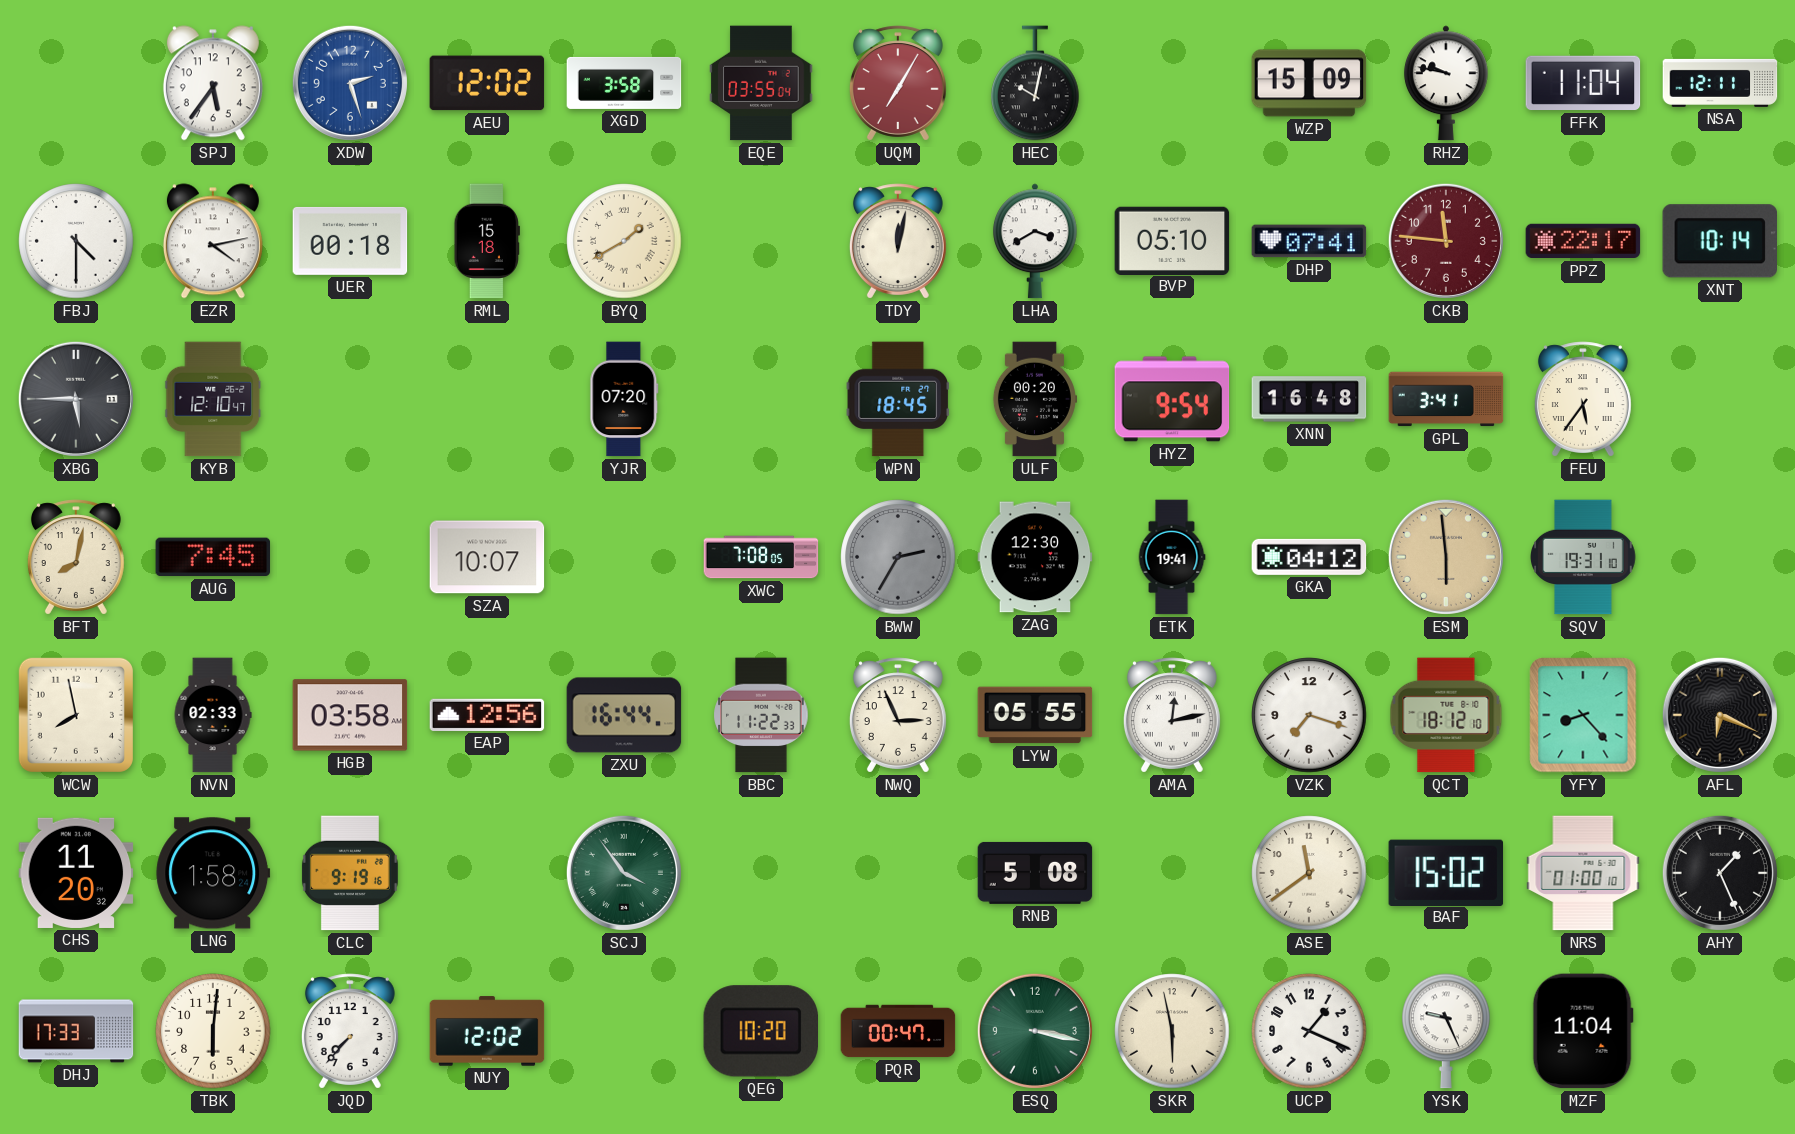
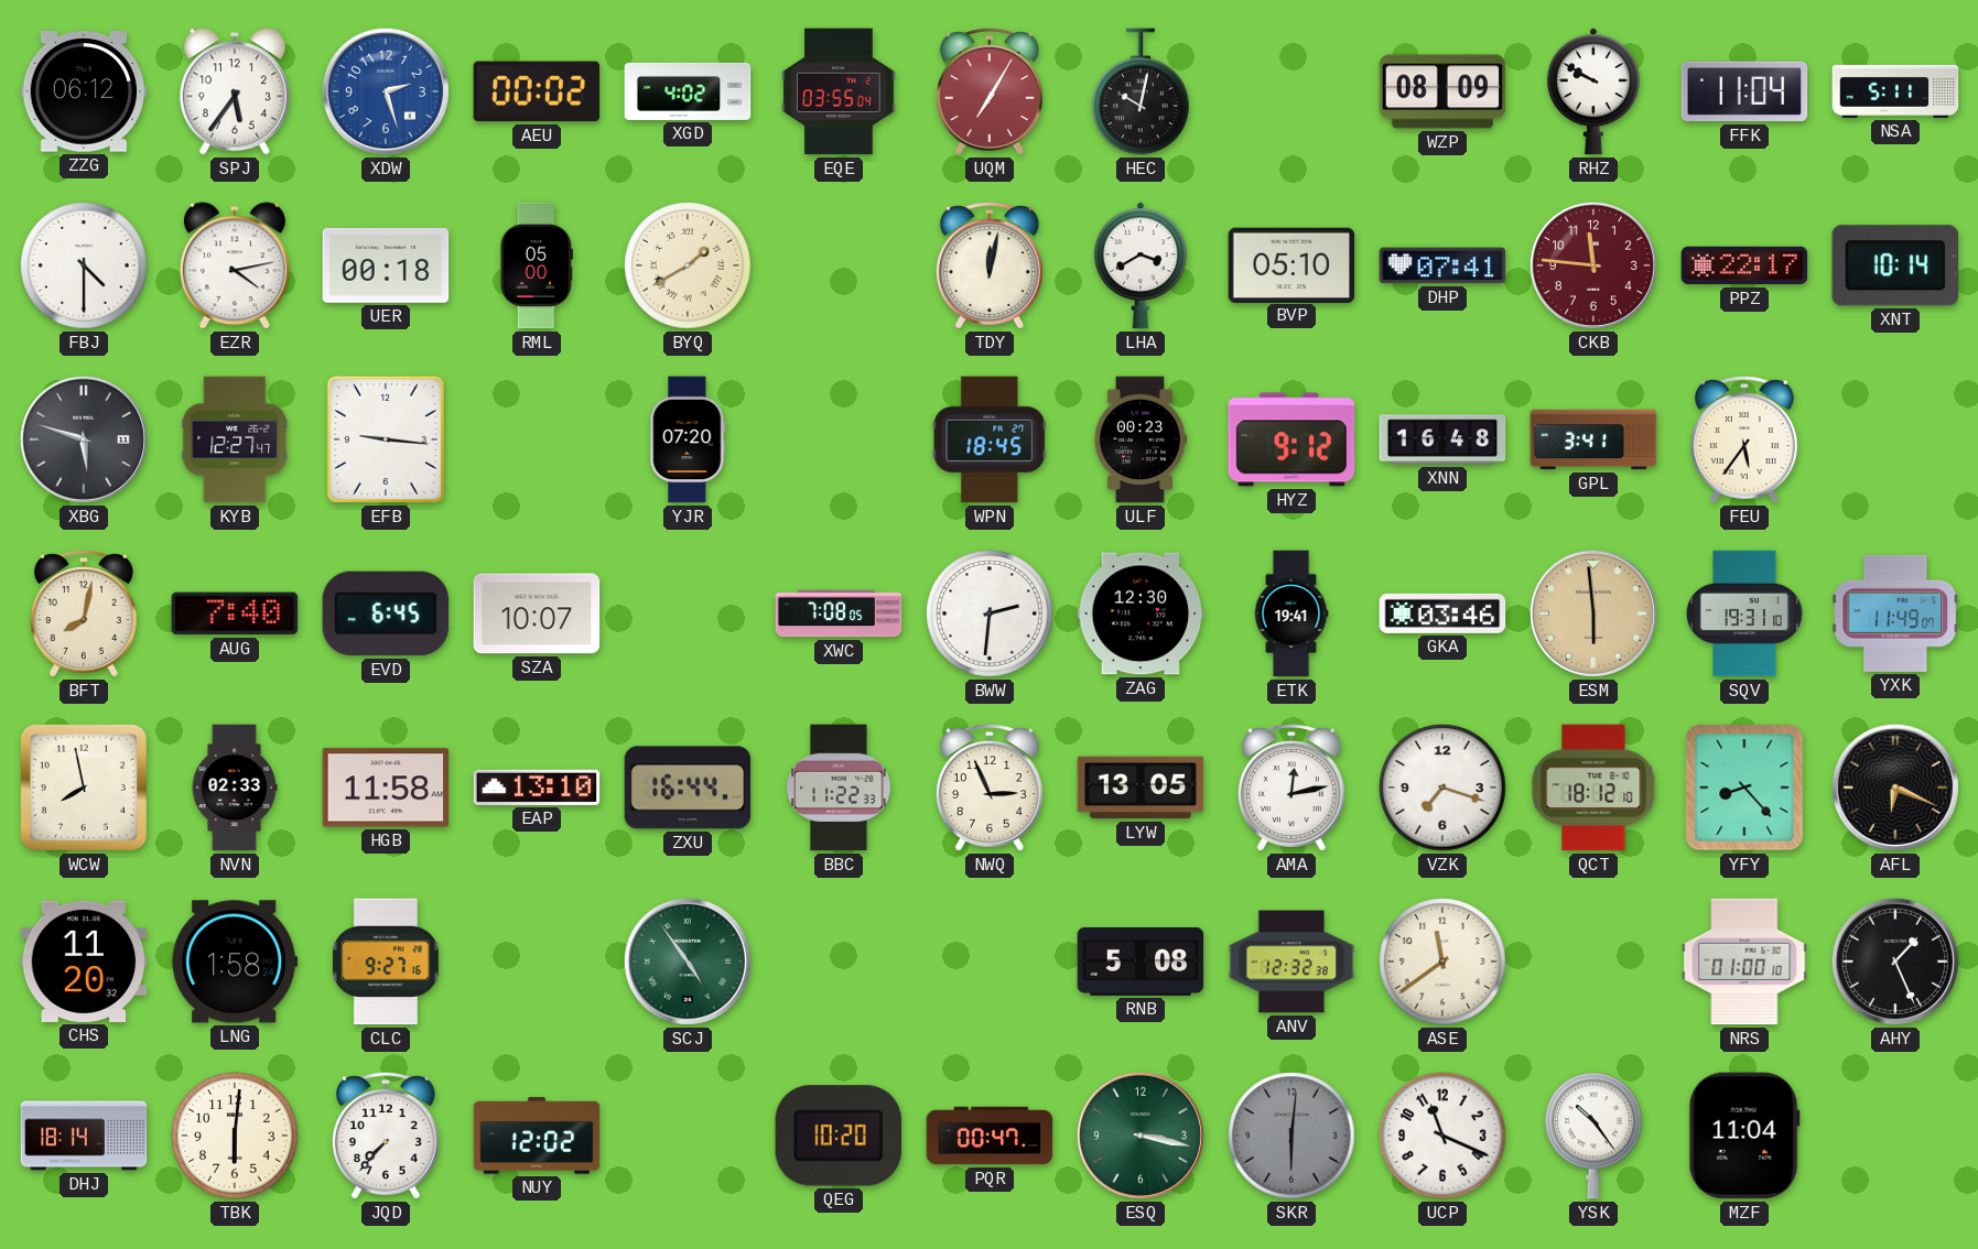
ZZG: none -> 06:12 (84, 91)
AEU: 12:02 -> 00:02 (537, 91)
XGD: 3:58 -> 4:02 (688, 91)
WZP: 15:09 -> 08:09 (1442, 91)
RHZ: 9:47 -> 9:50 (1593, 91)
NSA: 12:11 -> 5:11 (1895, 91)
RML: 15:18 -> 05:00 (537, 265)
XBG: 5:45 -> 5:48 (84, 439)
KYB: 12:10 -> 12:27 (235, 439)
EFB: none -> 9:16 (386, 439)
ULF: 00:20 -> 00:23 (1139, 439)
HYZ: 9:54 -> 9:12 (1291, 439)
AUG: 7:45 -> 7:40 (235, 613)
EVD: none -> 6:45 (386, 613)
BWW: 2:35 -> 2:31 (990, 613)
BWW dial: grey -> white (990, 613)
GKA: 04:12 -> 03:46 (1442, 613)
YXK: none -> 11:49 (1895, 613)
HGB: 03:58 -> 11:58 (386, 788)
EAP: 12:56 -> 13:10 (537, 788)
LYW: 05:55 -> 13:05 (1141, 788)
CLC: 9:19 -> 9:27 (386, 962)
SCJ: 3:54 -> 4:54 (688, 962)
ANV: none -> 12:32 (1291, 962)
BAF: 15:02 -> none (1446, 872)
DHJ: 17:33 -> 18:14 (84, 1136)
SKR: 5:58 -> 6:01 (1291, 1136)
SKR dial: cream -> grey (1291, 1136)
UCP: 1:19 -> 11:19 (1442, 1136)
YSK: 9:26 -> 10:24 (1593, 1136)
